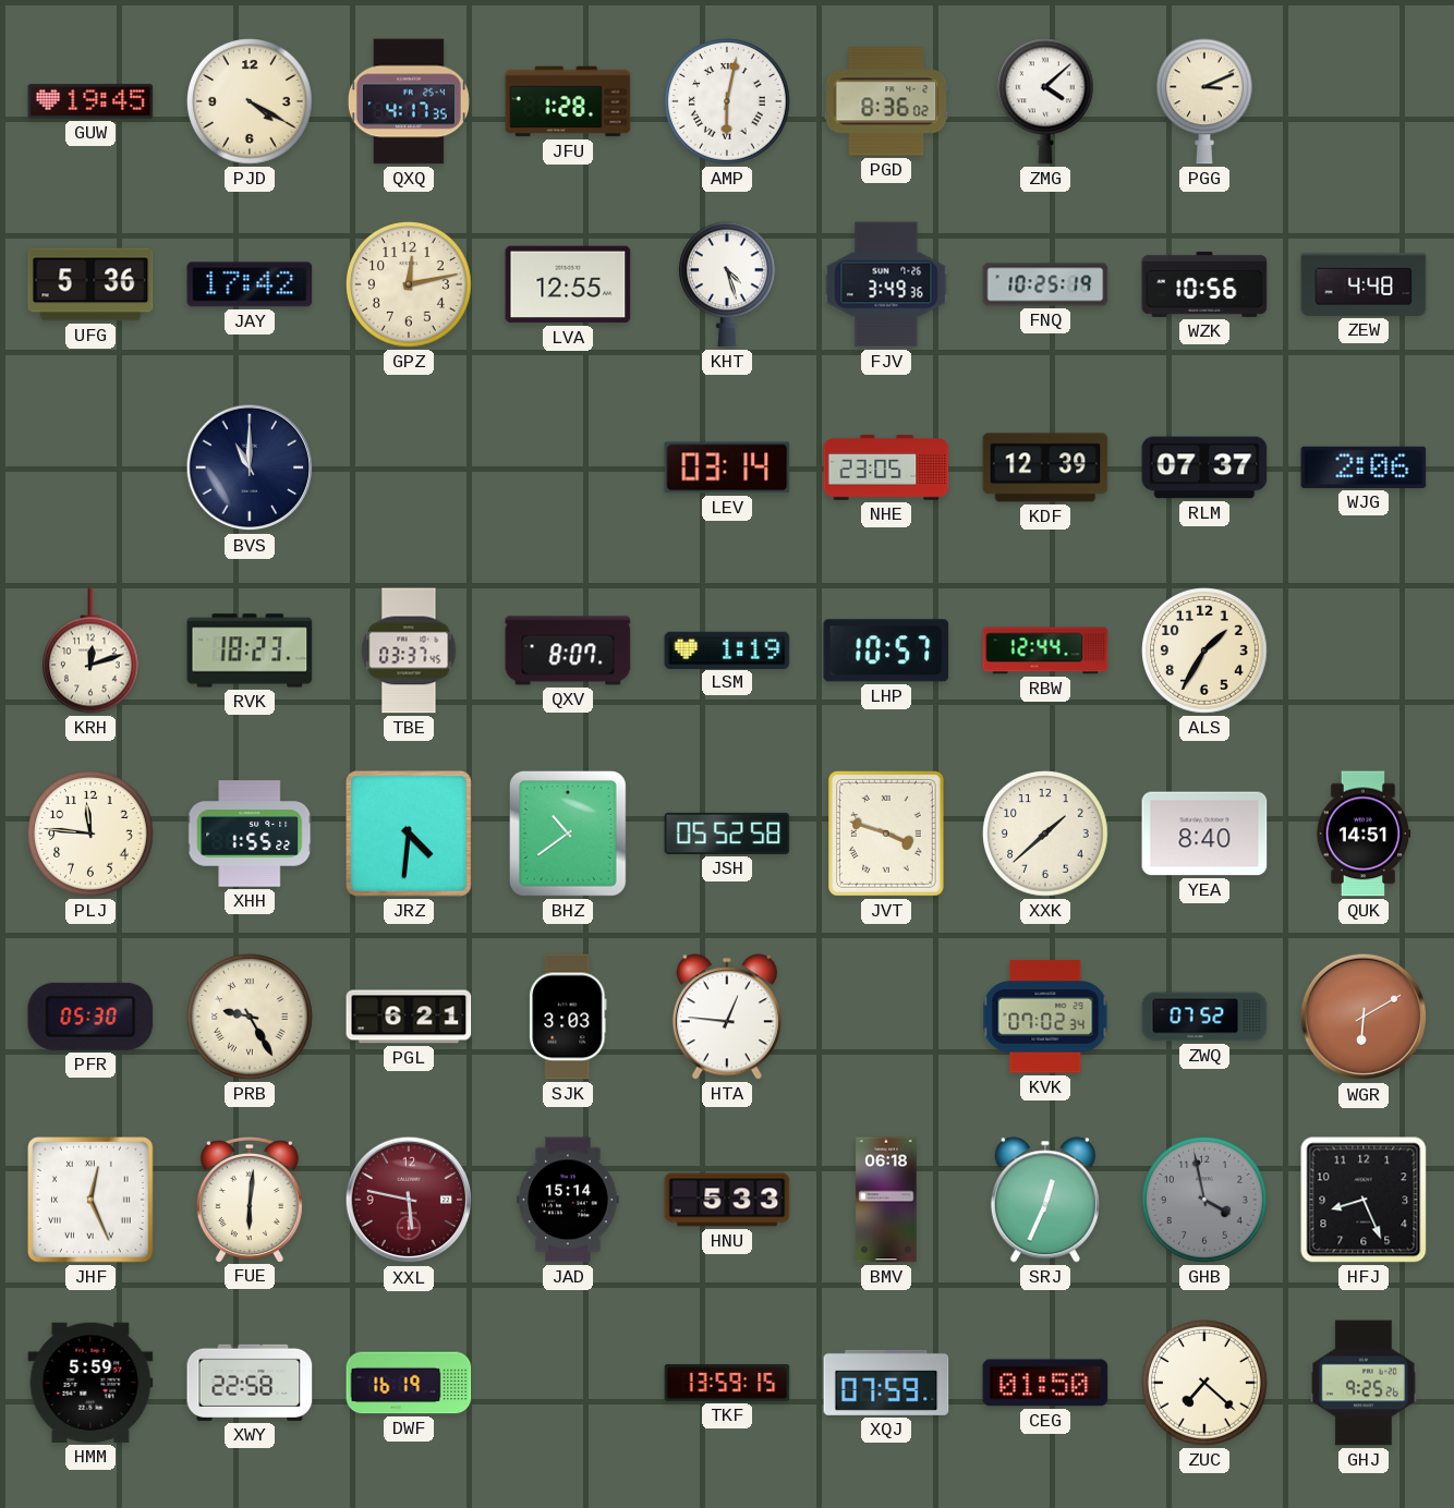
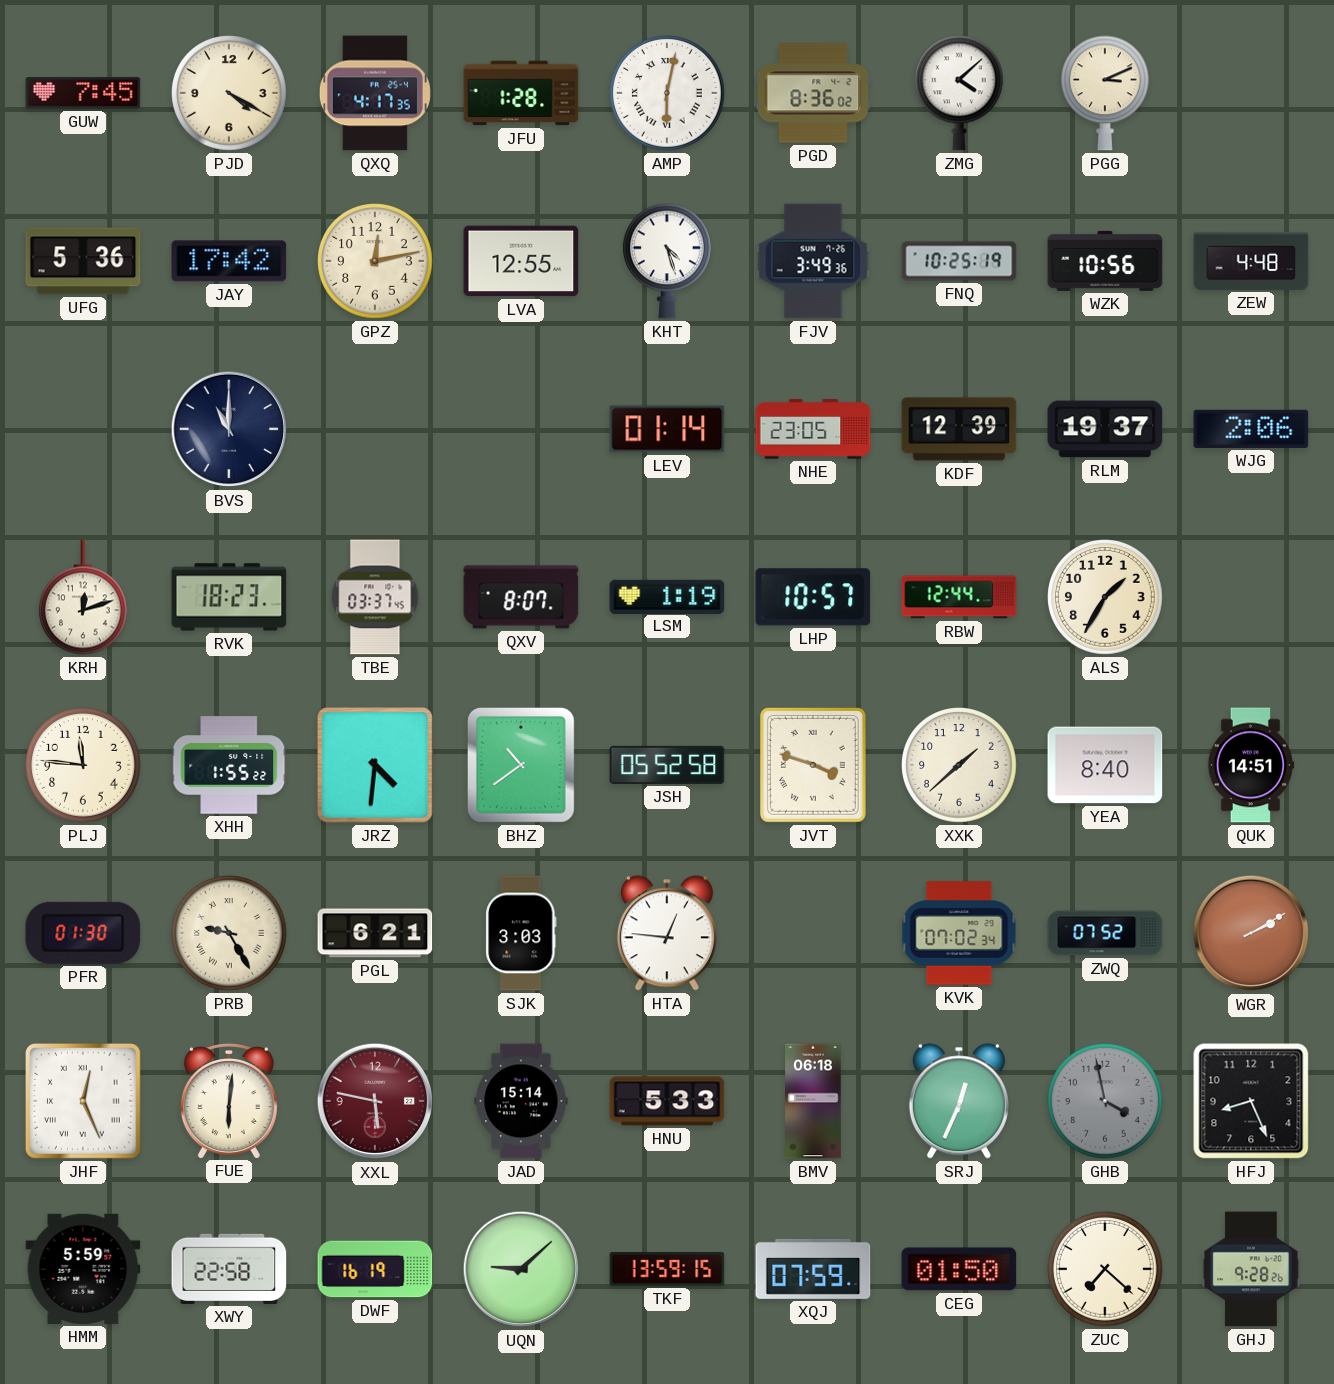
GUW: 19:45 -> 7:45 (83, 93)
LEV: 03:14 -> 01:14 (667, 429)
RLM: 07:37 -> 19:37 (1105, 429)
PFR: 05:30 -> 01:30 (83, 933)
WGR: 6:10 -> 2:10 (1251, 933)
UQN: none -> 9:08 (521, 1269)
GHJ: 9:25 -> 9:28 (1252, 1269)
